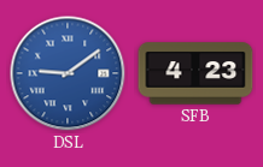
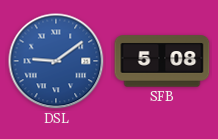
SFB: 4:23 -> 5:08 (162, 61)
